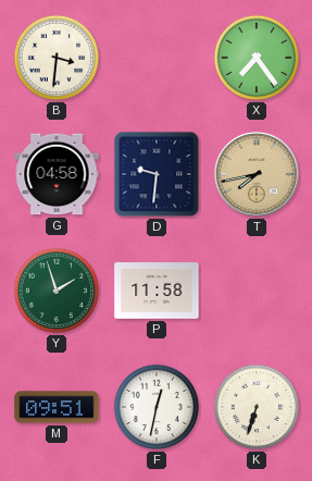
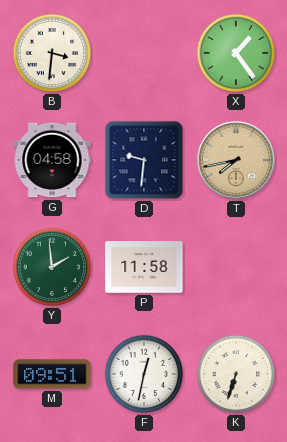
X: 7:24 -> 1:24 (236, 53)
Y: 1:57 -> 1:59 (52, 267)
